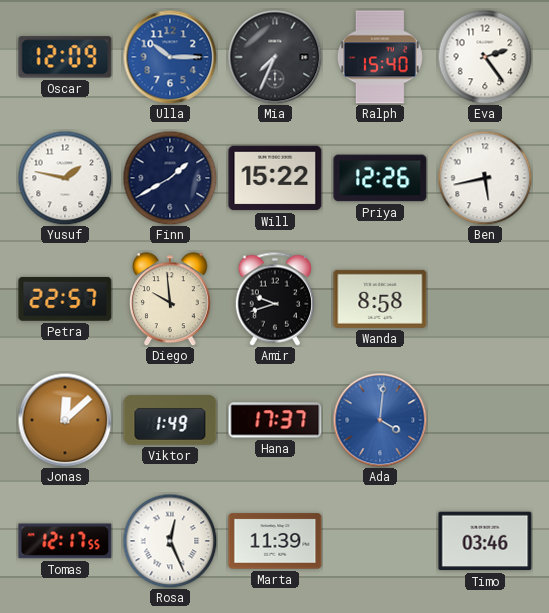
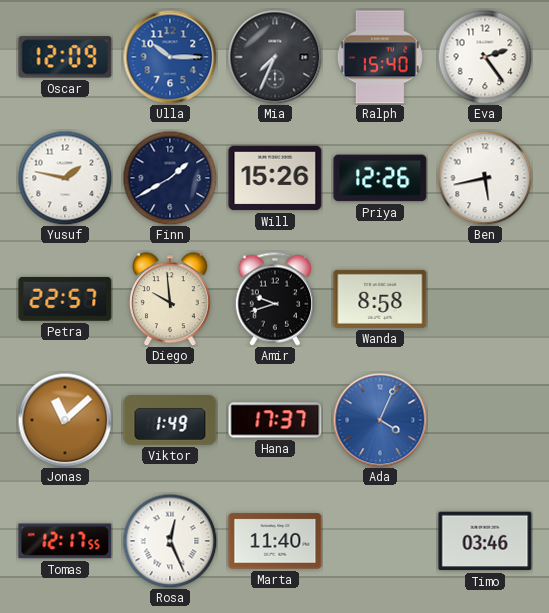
Will: 15:22 -> 15:26 (275, 178)
Jonas: 12:08 -> 11:08 (65, 420)
Ada: 4:01 -> 4:04 (380, 420)
Marta: 11:39 -> 11:40 (275, 541)
